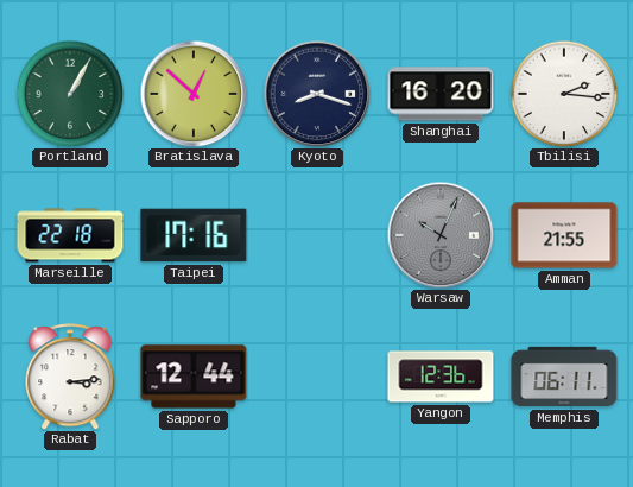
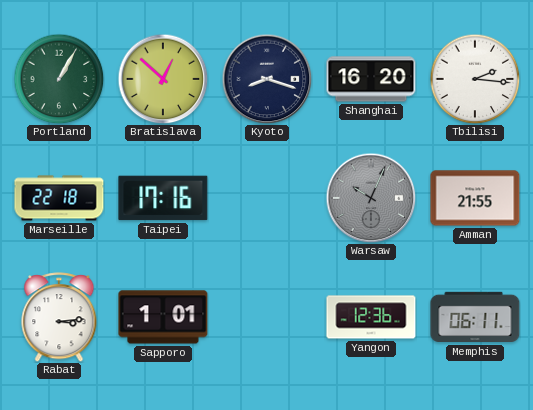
Sapporo: 12:44 -> 1:01 (163, 317)
